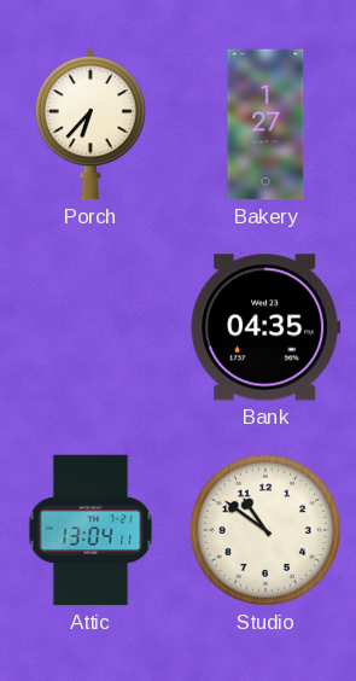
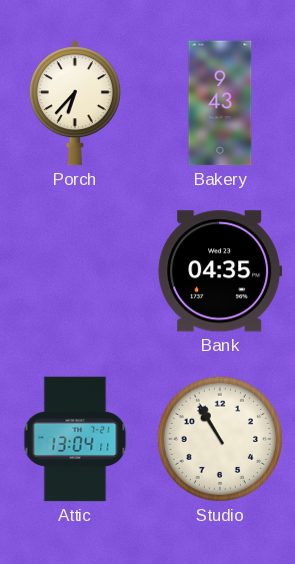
Bakery: 1:27 -> 9:43 (220, 103)
Studio: 10:51 -> 10:55 (220, 439)
